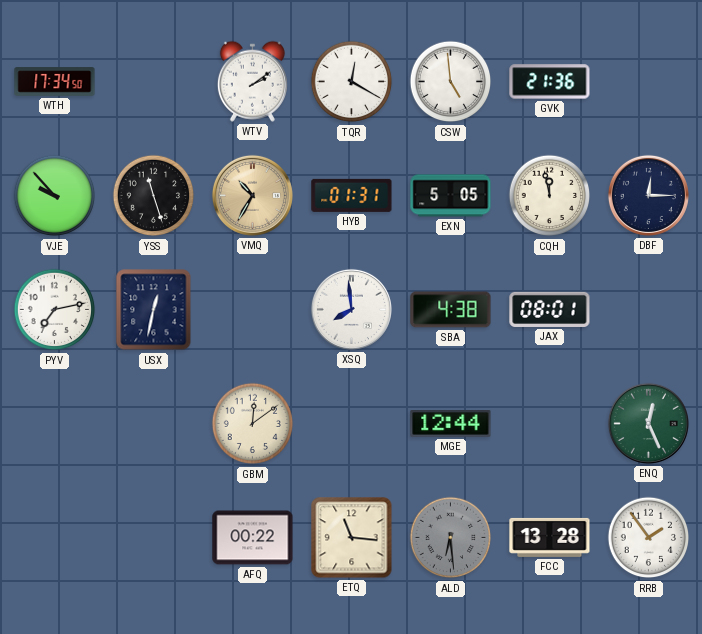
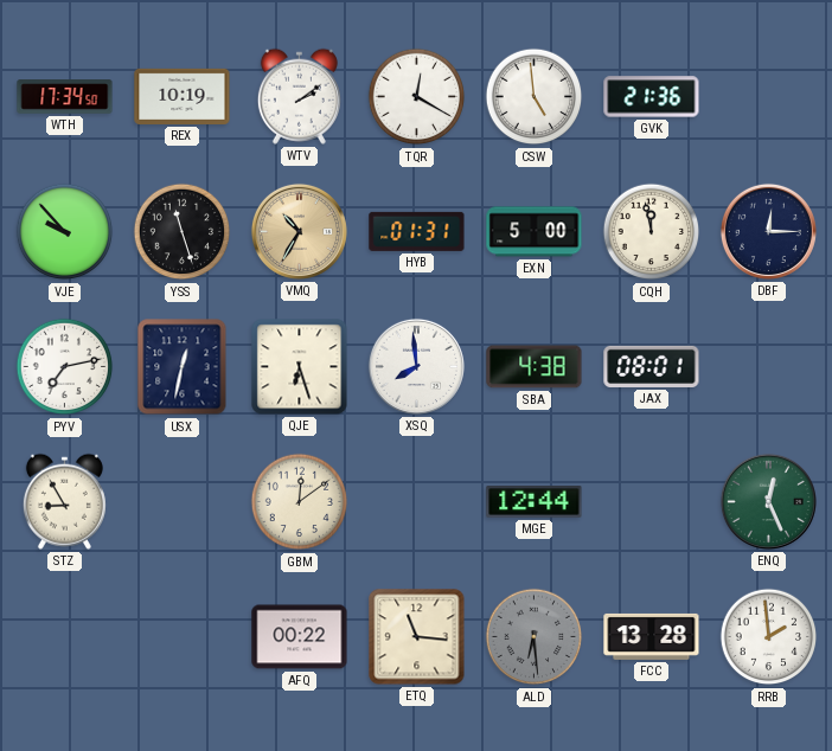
REX: none -> 10:19 (183, 96)
EXN: 5:05 -> 5:00 (535, 232)
QJE: none -> 6:27 (300, 367)
STZ: none -> 8:55 (64, 501)
RRB: 1:54 -> 1:59 (769, 637)
